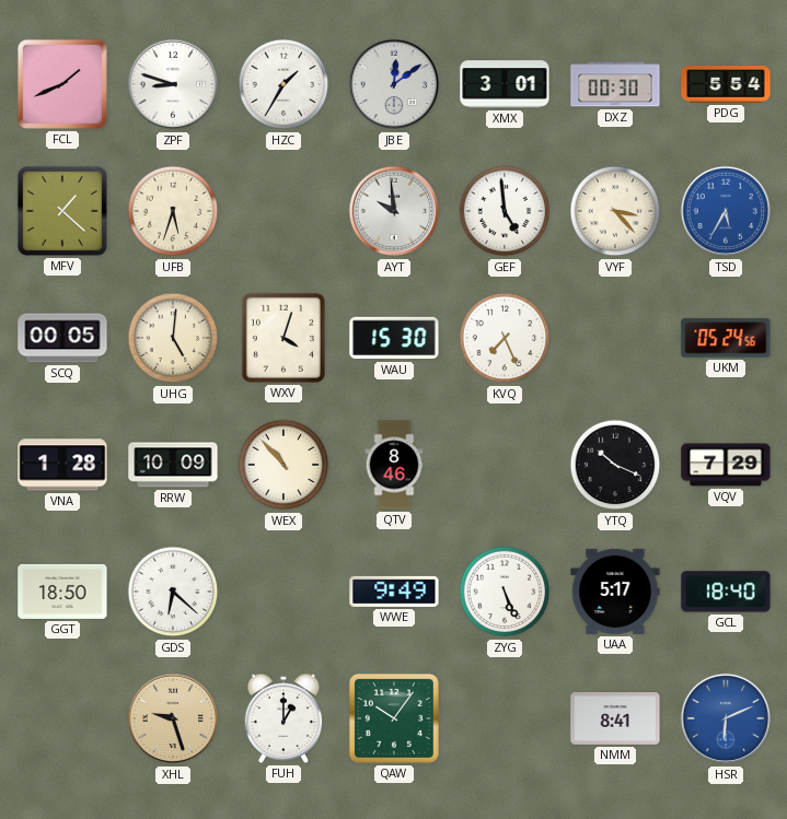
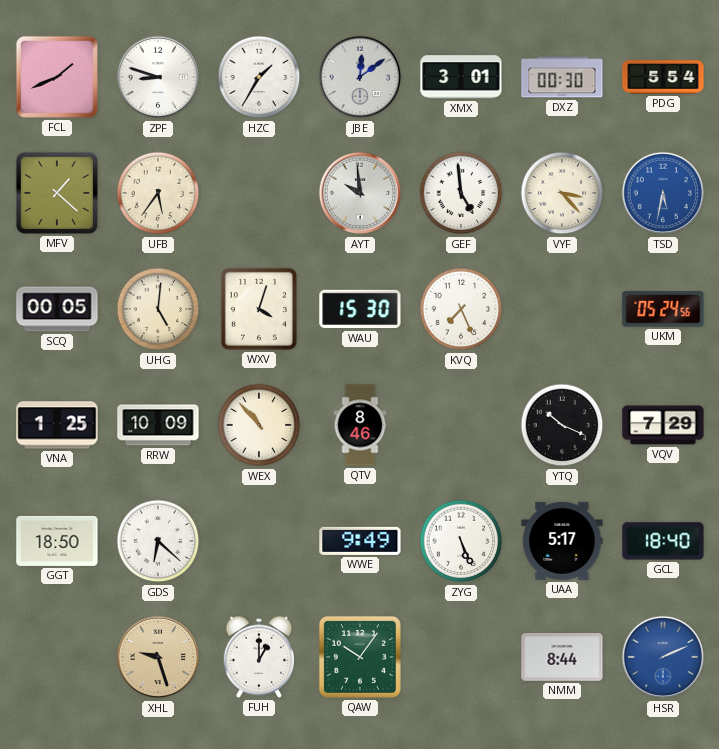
UFB: 5:33 -> 5:36 (158, 193)
TSD: 5:35 -> 5:32 (663, 193)
VNA: 1:28 -> 1:25 (57, 425)
NMM: 8:41 -> 8:44 (562, 657)
HSR: 6:11 -> 2:11 (663, 657)
